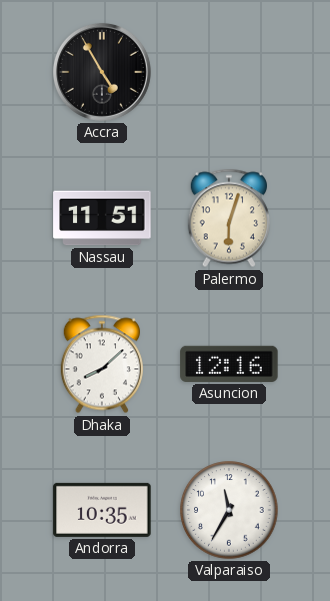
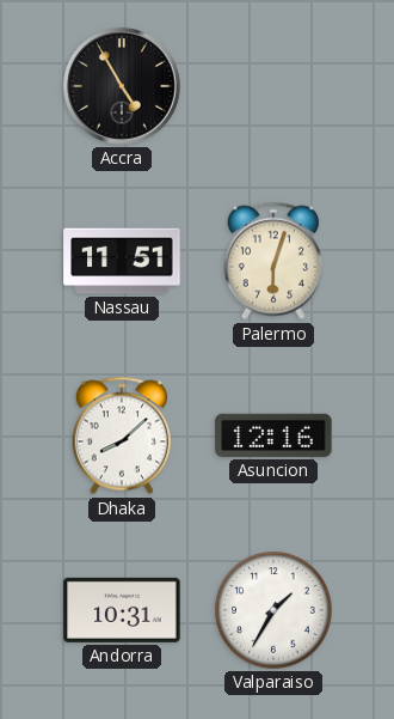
Andorra: 10:35 -> 10:31 (122, 610)
Valparaiso: 11:35 -> 1:35 (273, 610)
